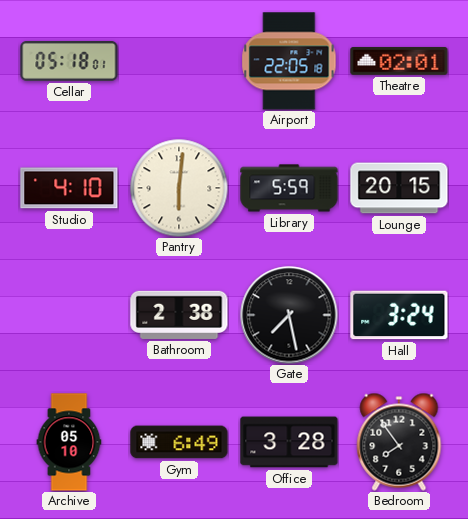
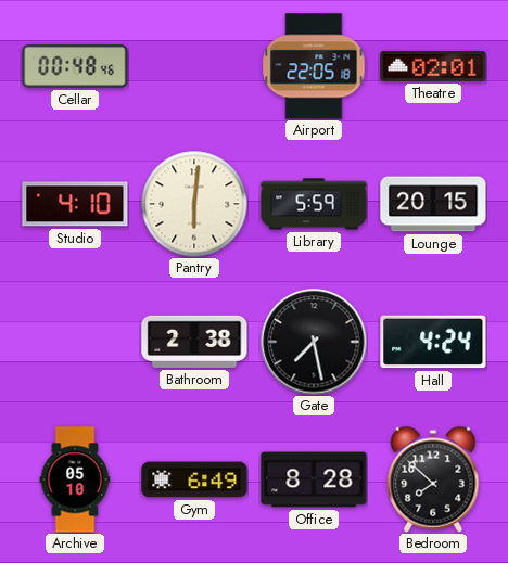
Cellar: 05:18 -> 00:48 (75, 66)
Hall: 3:24 -> 4:24 (433, 342)
Office: 3:28 -> 8:28 (314, 479)
Bedroom: 7:54 -> 7:52 (433, 479)
